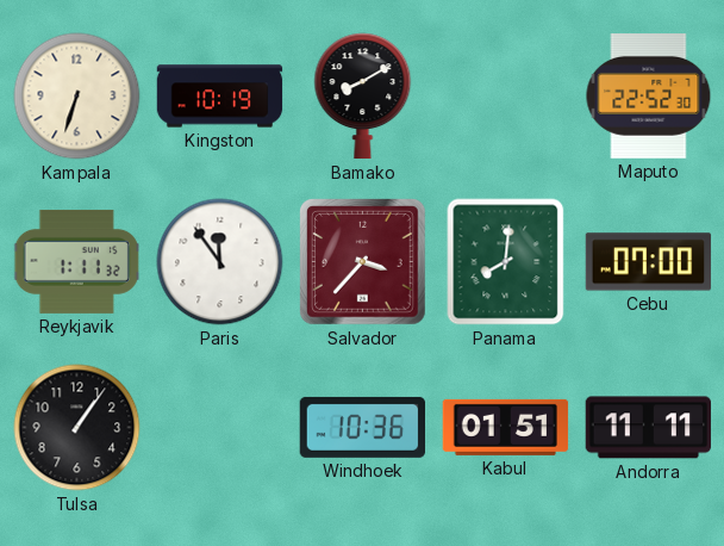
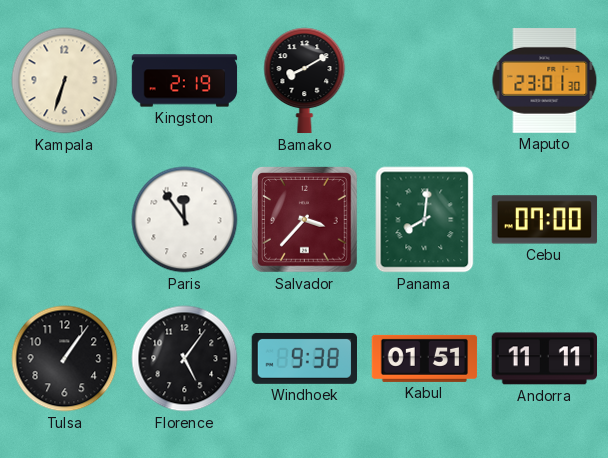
Kingston: 10:19 -> 2:19 (185, 81)
Maputo: 22:52 -> 23:01 (545, 81)
Reykjavik: 1:11 -> none (77, 261)
Florence: none -> 5:06 (185, 359)
Windhoek: 10:36 -> 9:38 (304, 358)
